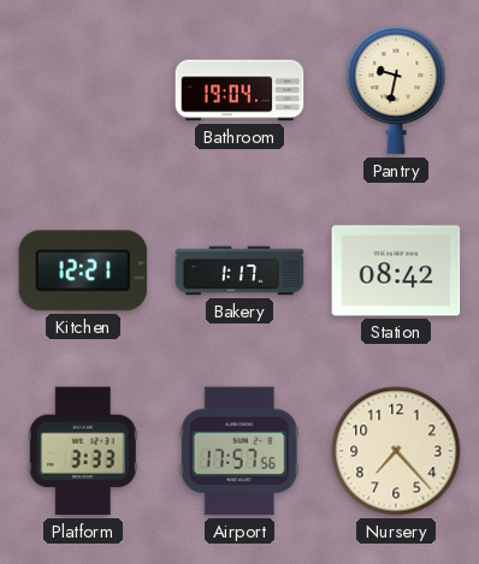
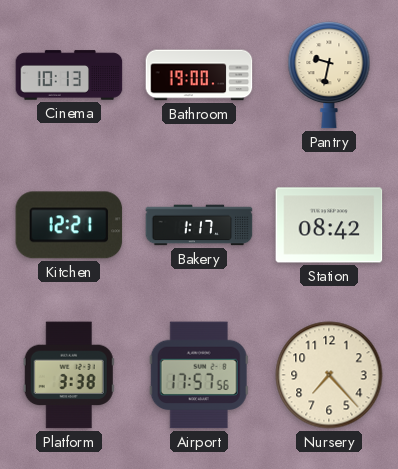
Cinema: none -> 10:13 (69, 75)
Bathroom: 19:04 -> 19:00 (199, 75)
Platform: 3:33 -> 3:38 (69, 375)
